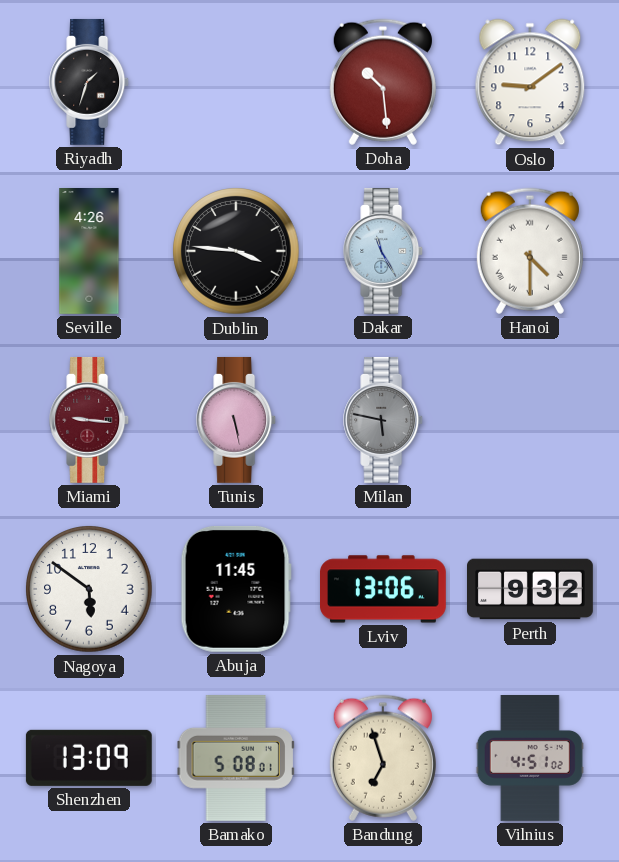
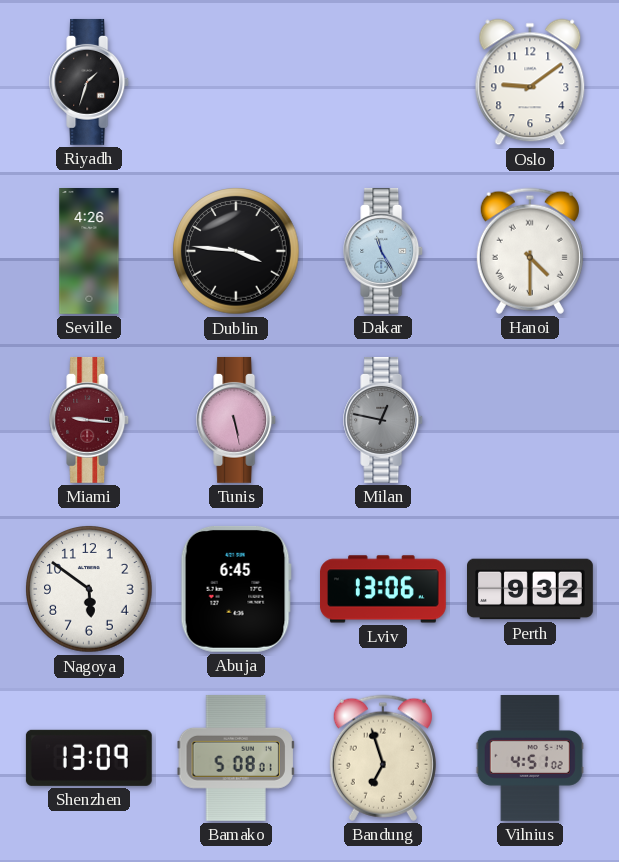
Doha: 10:29 -> none (383, 82)
Milan: 5:47 -> 12:47 (384, 420)
Abuja: 11:45 -> 6:45 (236, 589)
